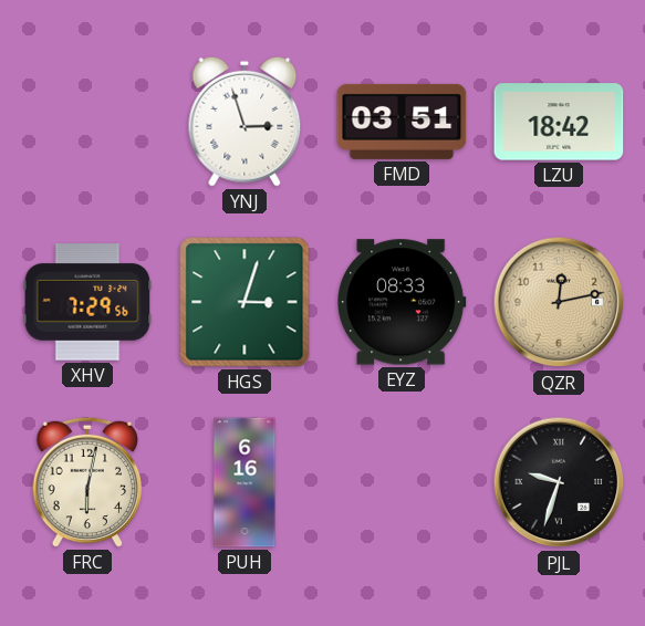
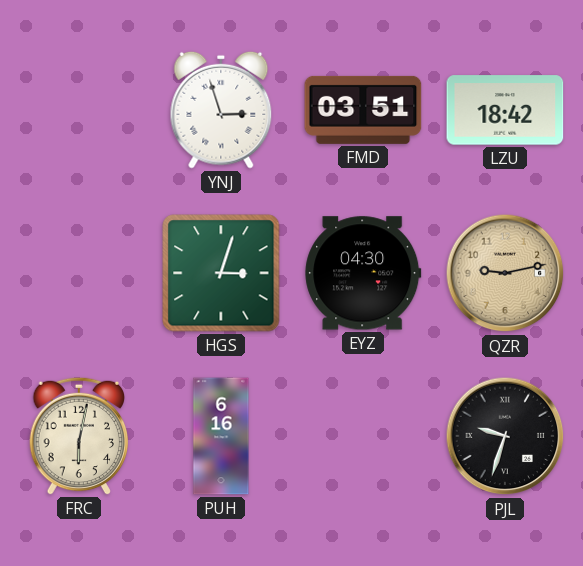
XHV: 7:29 -> none (87, 303)
EYZ: 08:33 -> 04:30 (363, 273)
QZR: 12:13 -> 9:13 (505, 273)
